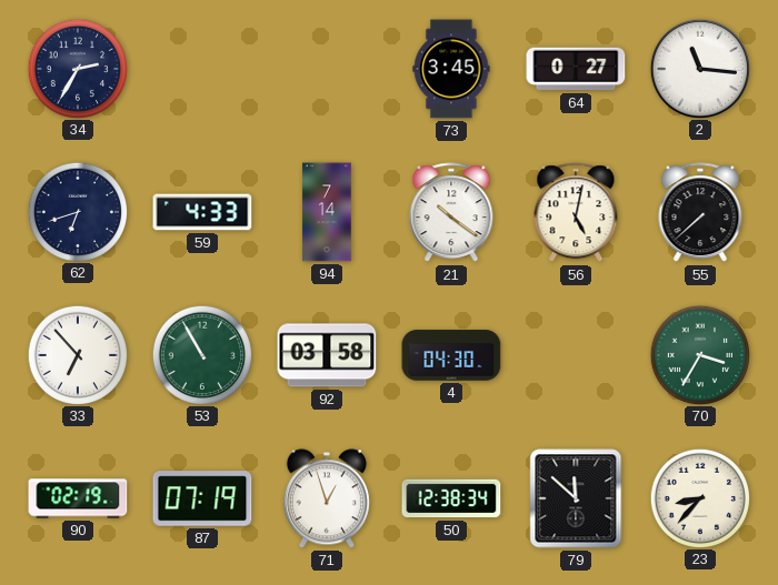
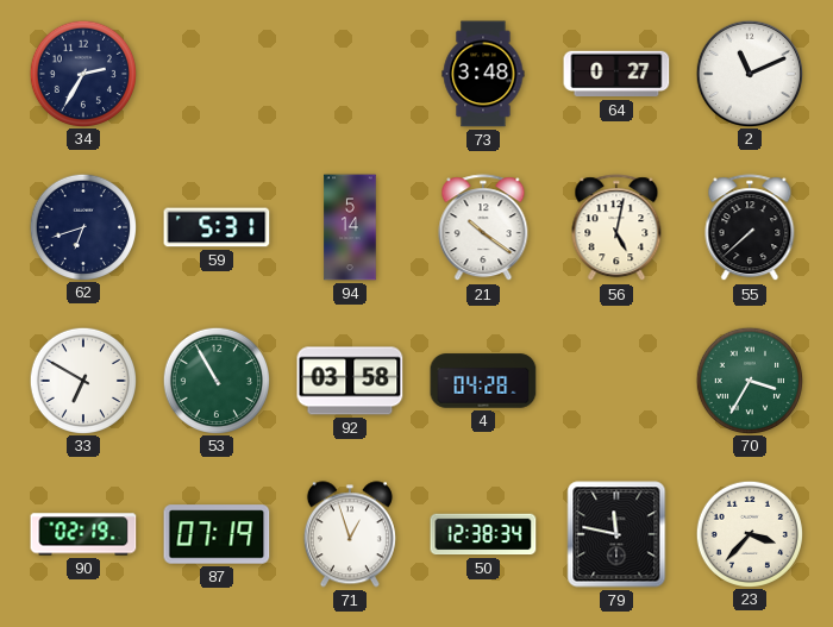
73: 3:45 -> 3:48 (483, 74)
2: 11:16 -> 11:11 (749, 73)
59: 4:33 -> 5:31 (217, 227)
94: 7:14 -> 5:14 (350, 227)
33: 6:53 -> 6:50 (82, 380)
4: 04:30 -> 04:28 (483, 381)
79: 11:52 -> 11:47 (616, 534)
23: 8:37 -> 3:37 (749, 533)
